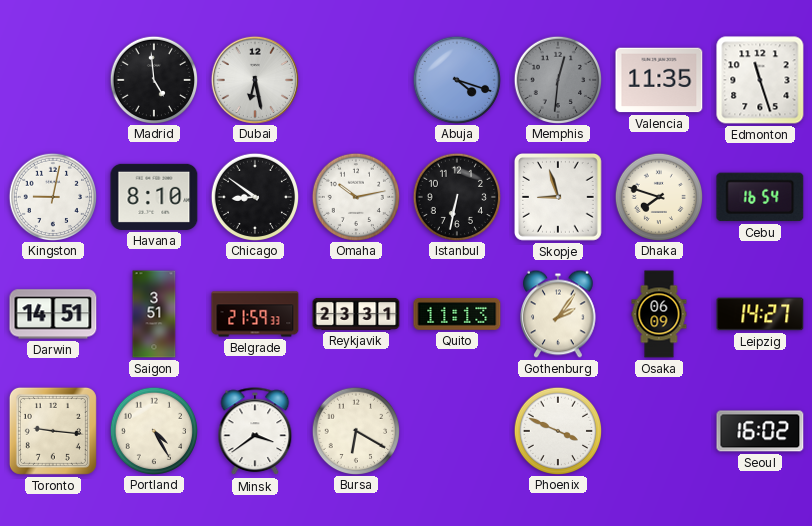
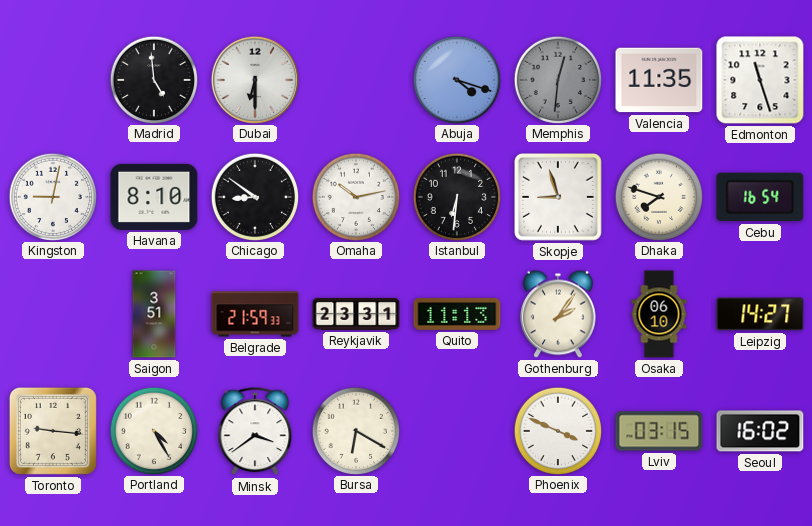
Dubai: 6:28 -> 6:30 (254, 79)
Istanbul: 6:32 -> 6:31 (456, 196)
Darwin: 14:51 -> none (53, 314)
Osaka: 06:09 -> 06:10 (659, 314)
Lviv: none -> 03:15 (659, 431)
